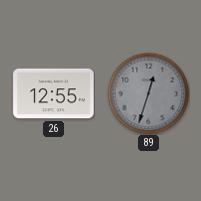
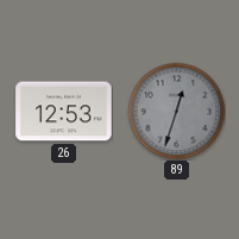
26: 12:55 -> 12:53 (64, 112)
